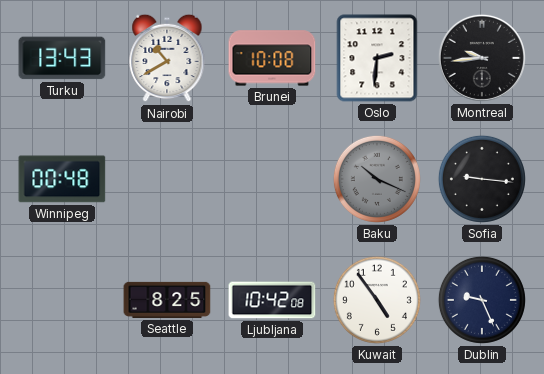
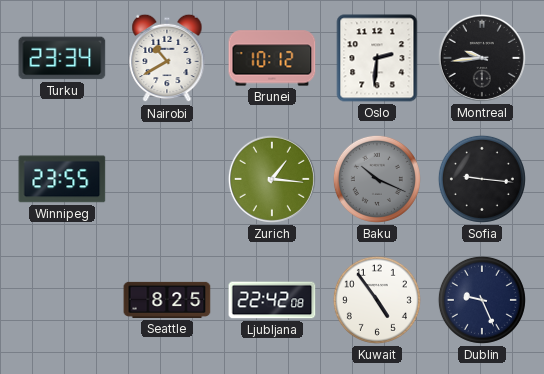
Turku: 13:43 -> 23:34 (62, 58)
Brunei: 10:08 -> 10:12 (272, 58)
Winnipeg: 00:48 -> 23:55 (62, 179)
Zurich: none -> 1:16 (272, 179)
Ljubljana: 10:42 -> 22:42 (272, 300)
